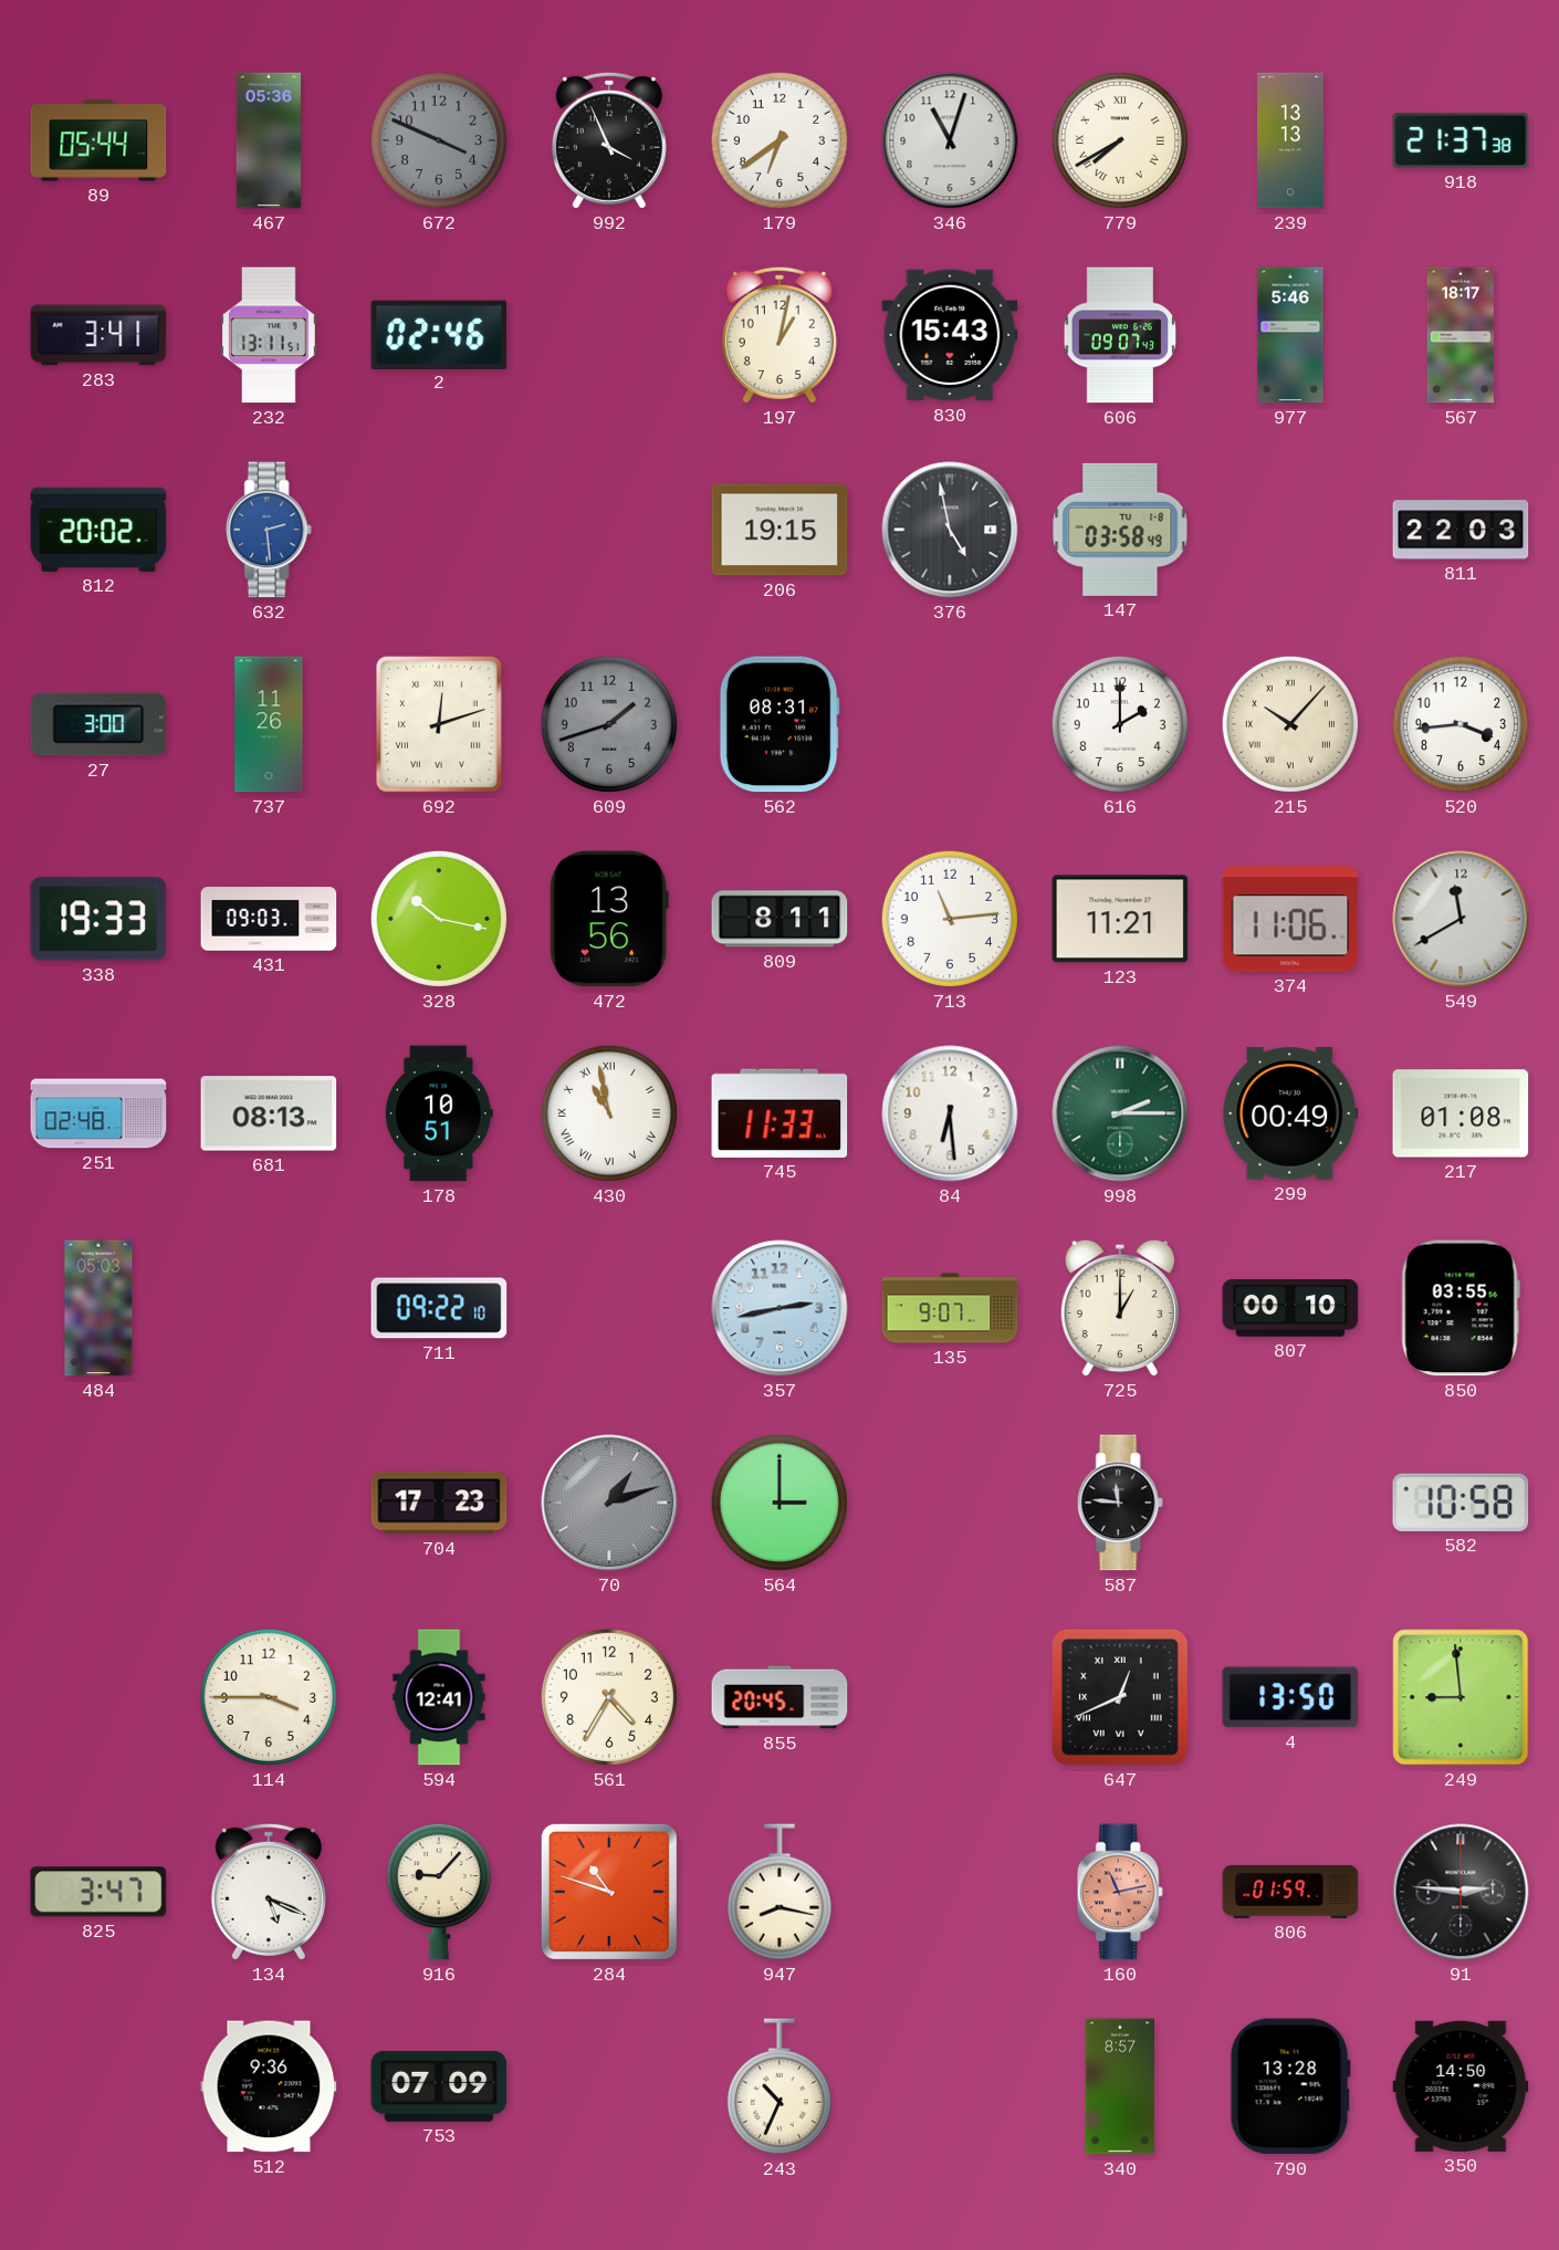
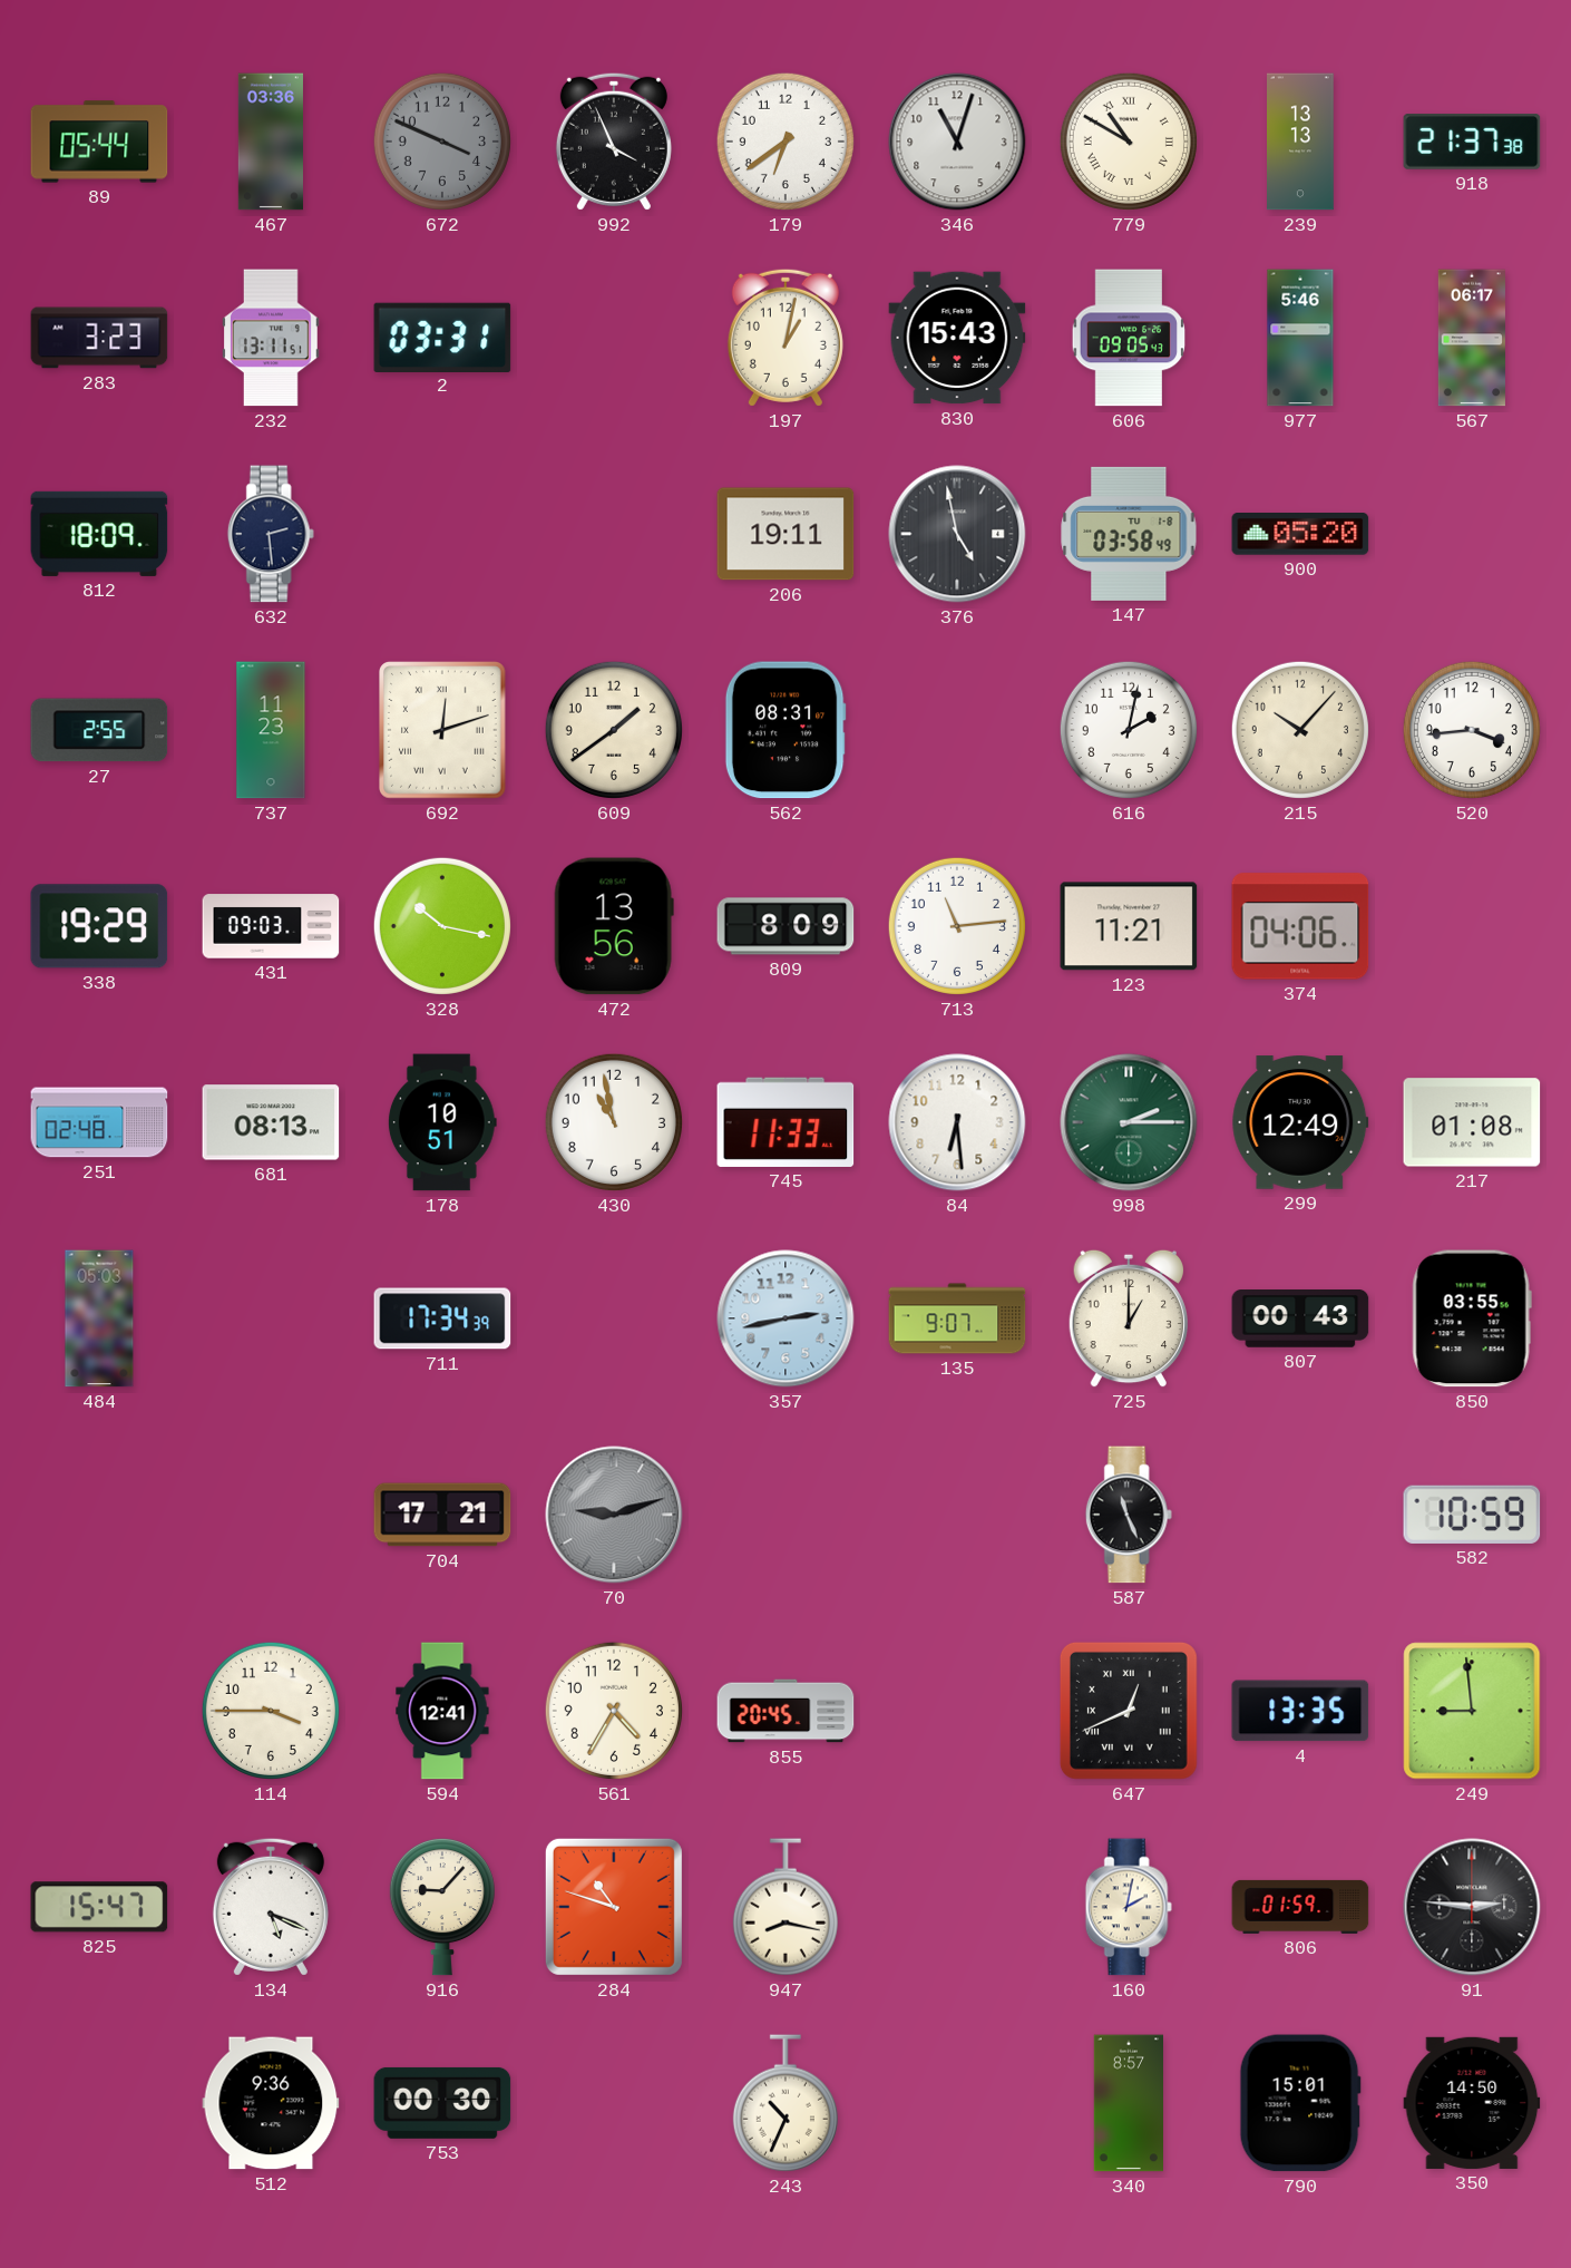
467: 05:36 -> 03:36 (270, 142)
779: 7:40 -> 10:50 (1129, 142)
283: 3:41 -> 3:23 (99, 338)
2: 02:46 -> 03:31 (442, 337)
606: 09:07 -> 09:05 (1129, 338)
567: 18:17 -> 06:17 (1471, 338)
812: 20:02 -> 18:09 (99, 534)
632 dial: blue -> navy (271, 534)
206: 19:15 -> 19:11 (786, 534)
900: none -> 05:20 (1300, 534)
811: 22:03 -> none (1461, 530)
27: 3:00 -> 2:55 (99, 730)
737: 11:26 -> 11:23 (271, 730)
609: 1:42 -> 1:39 (614, 730)
609 dial: grey -> cream (614, 730)
616: 2:00 -> 2:02 (1129, 730)
215 numerals: Roman -> Arabic (1300, 730)
338: 19:33 -> 19:29 (99, 926)
809: 8:11 -> 8:09 (786, 926)
374: 11:06 -> 04:06 (1300, 926)
549: 11:40 -> none (1461, 919)
430 numerals: Roman -> Arabic (614, 1122)
299: 00:49 -> 12:49 (1300, 1122)
711: 09:22 -> 17:34 (442, 1318)
807: 00:10 -> 00:43 (1300, 1318)
704: 17:23 -> 17:21 (442, 1515)
70: 1:12 -> 9:12 (614, 1515)
564: 3:00 -> none (780, 1503)
587: 11:46 -> 11:26 (1129, 1515)
582: 10:58 -> 10:59 (1472, 1515)
4: 13:50 -> 13:35 (1300, 1711)
825: 3:47 -> 15:47 (99, 1907)
160: 11:13 -> 2:02 (1129, 1907)
160 dial: salmon -> cream (1129, 1907)
753: 07:09 -> 00:30 (442, 2103)
790: 13:28 -> 15:01 (1300, 2103)
